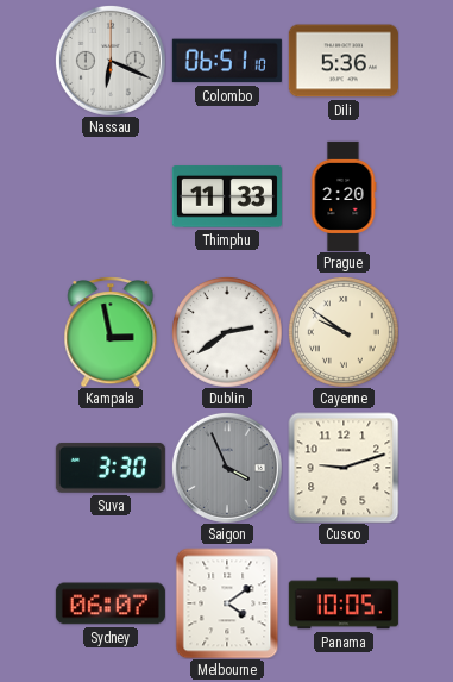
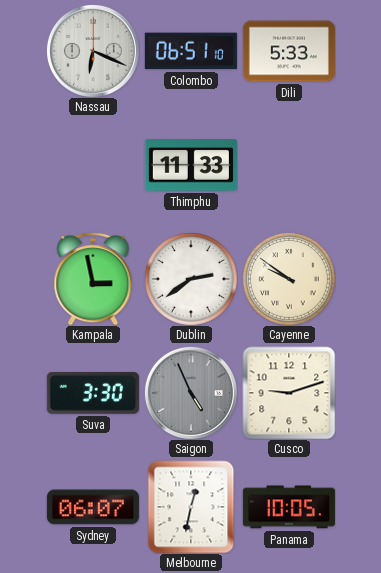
Dili: 5:36 -> 5:33 (289, 51)
Prague: 2:20 -> none (344, 196)
Saigon: 3:56 -> 4:56 (191, 393)
Melbourne: 4:09 -> 12:32 (191, 507)
